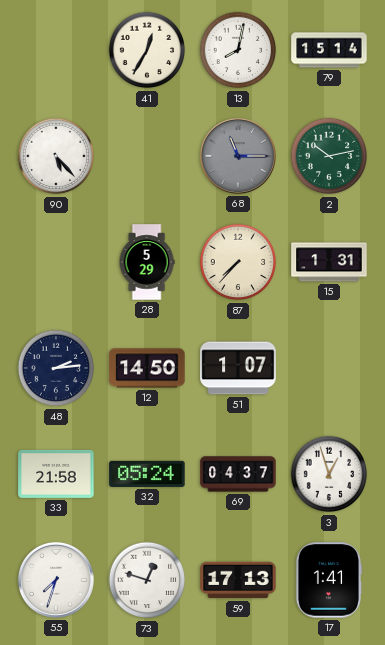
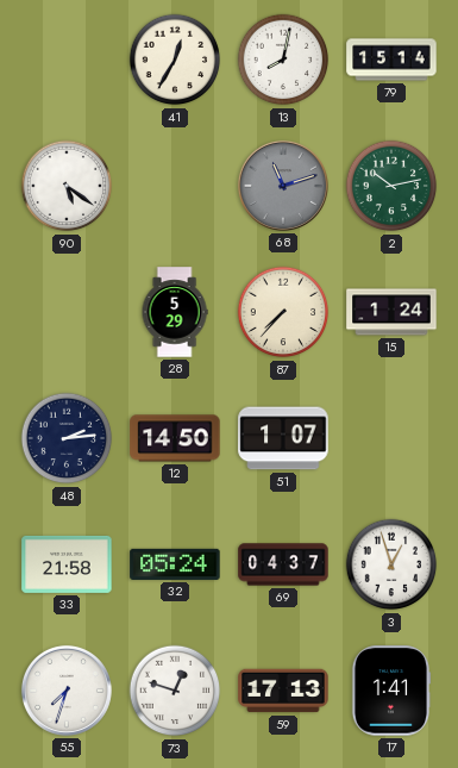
90: 5:23 -> 5:21 (67, 186)
68: 11:15 -> 11:12 (283, 186)
15: 1:31 -> 1:24 (391, 312)
